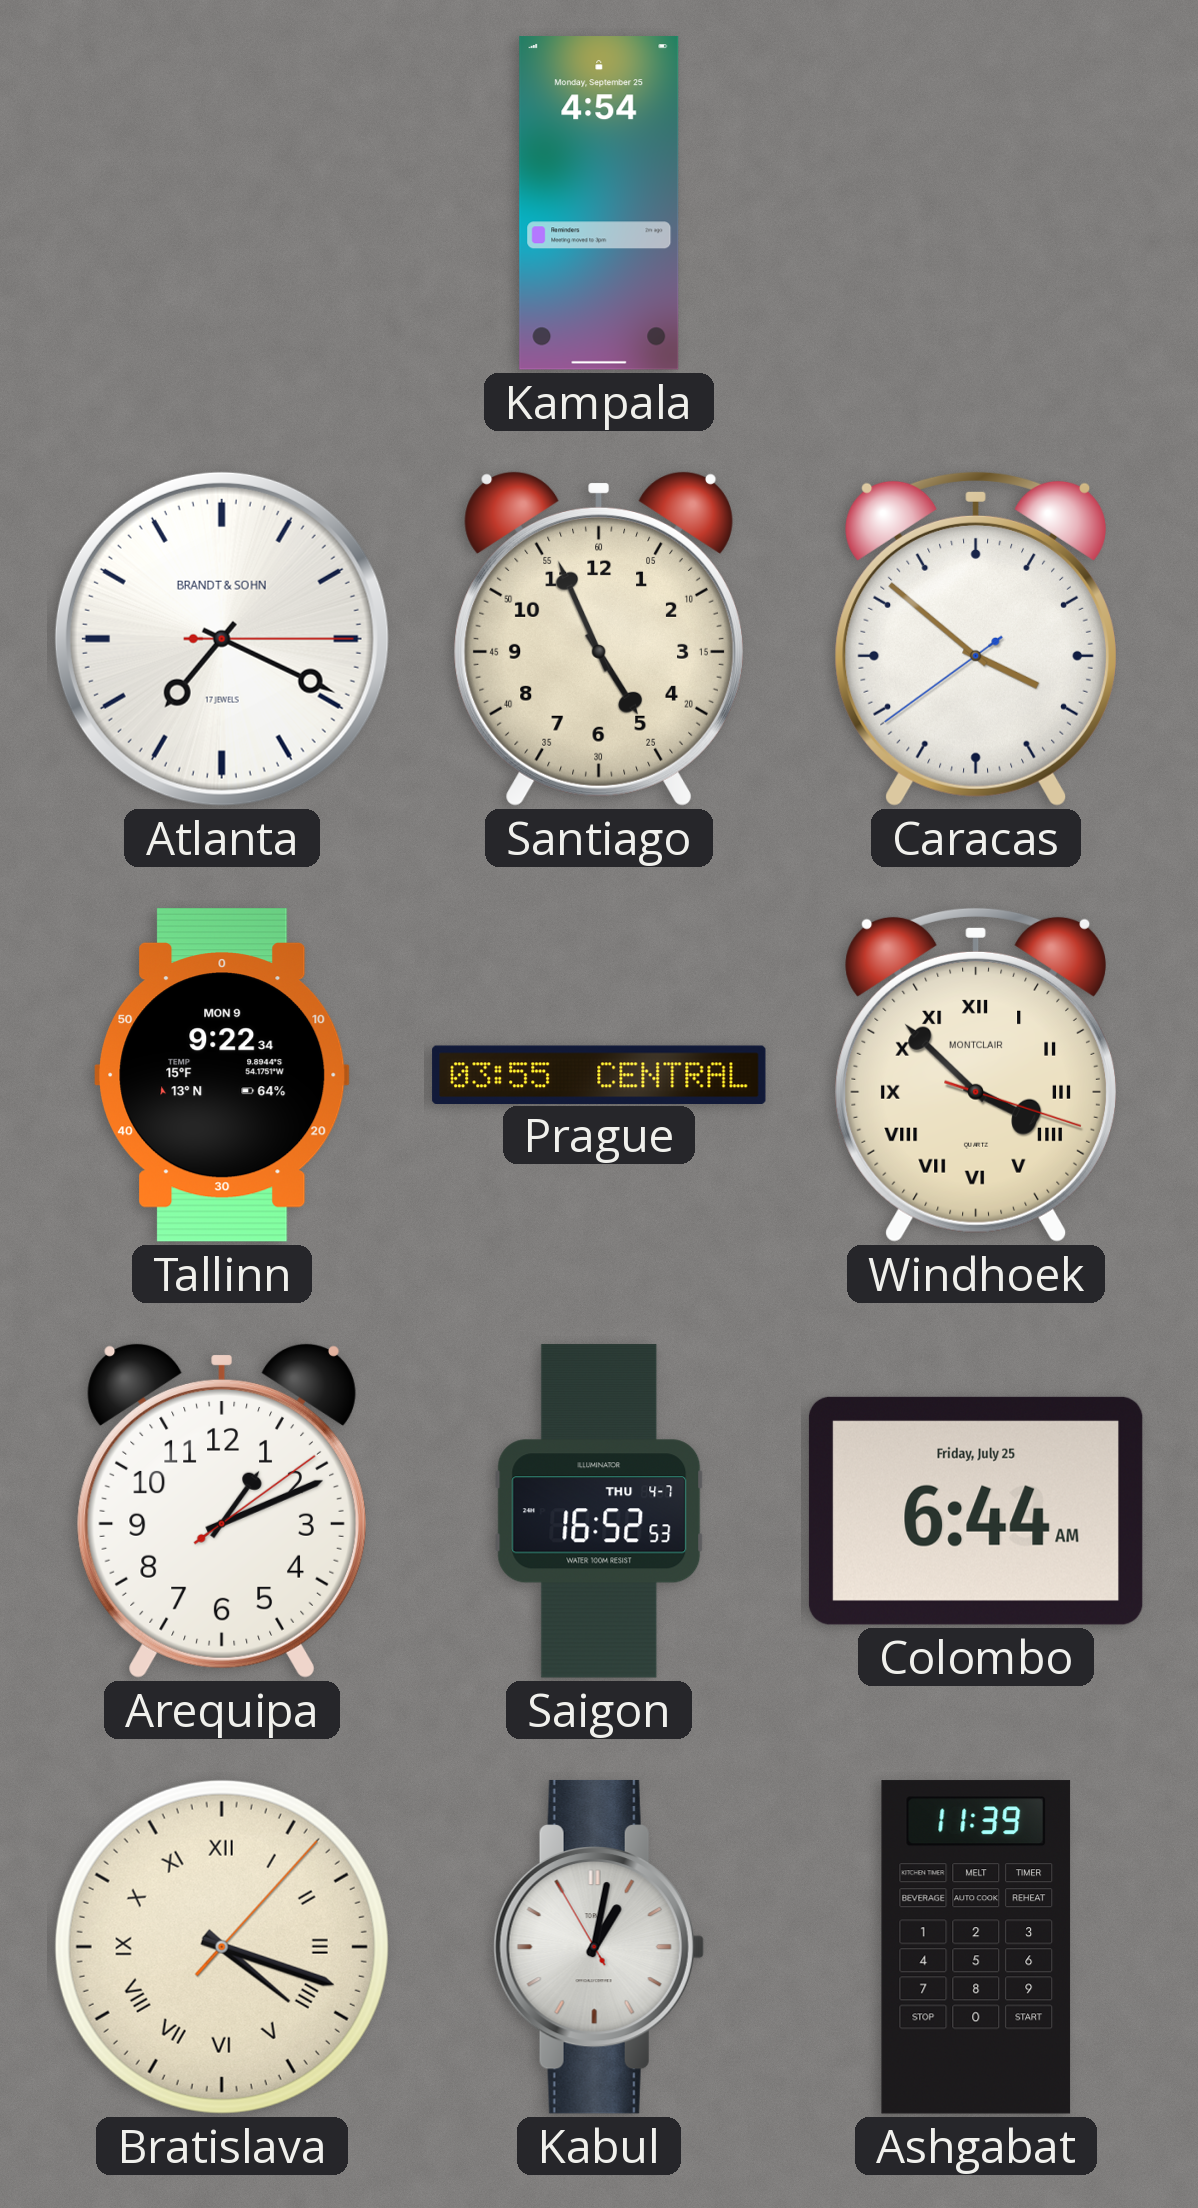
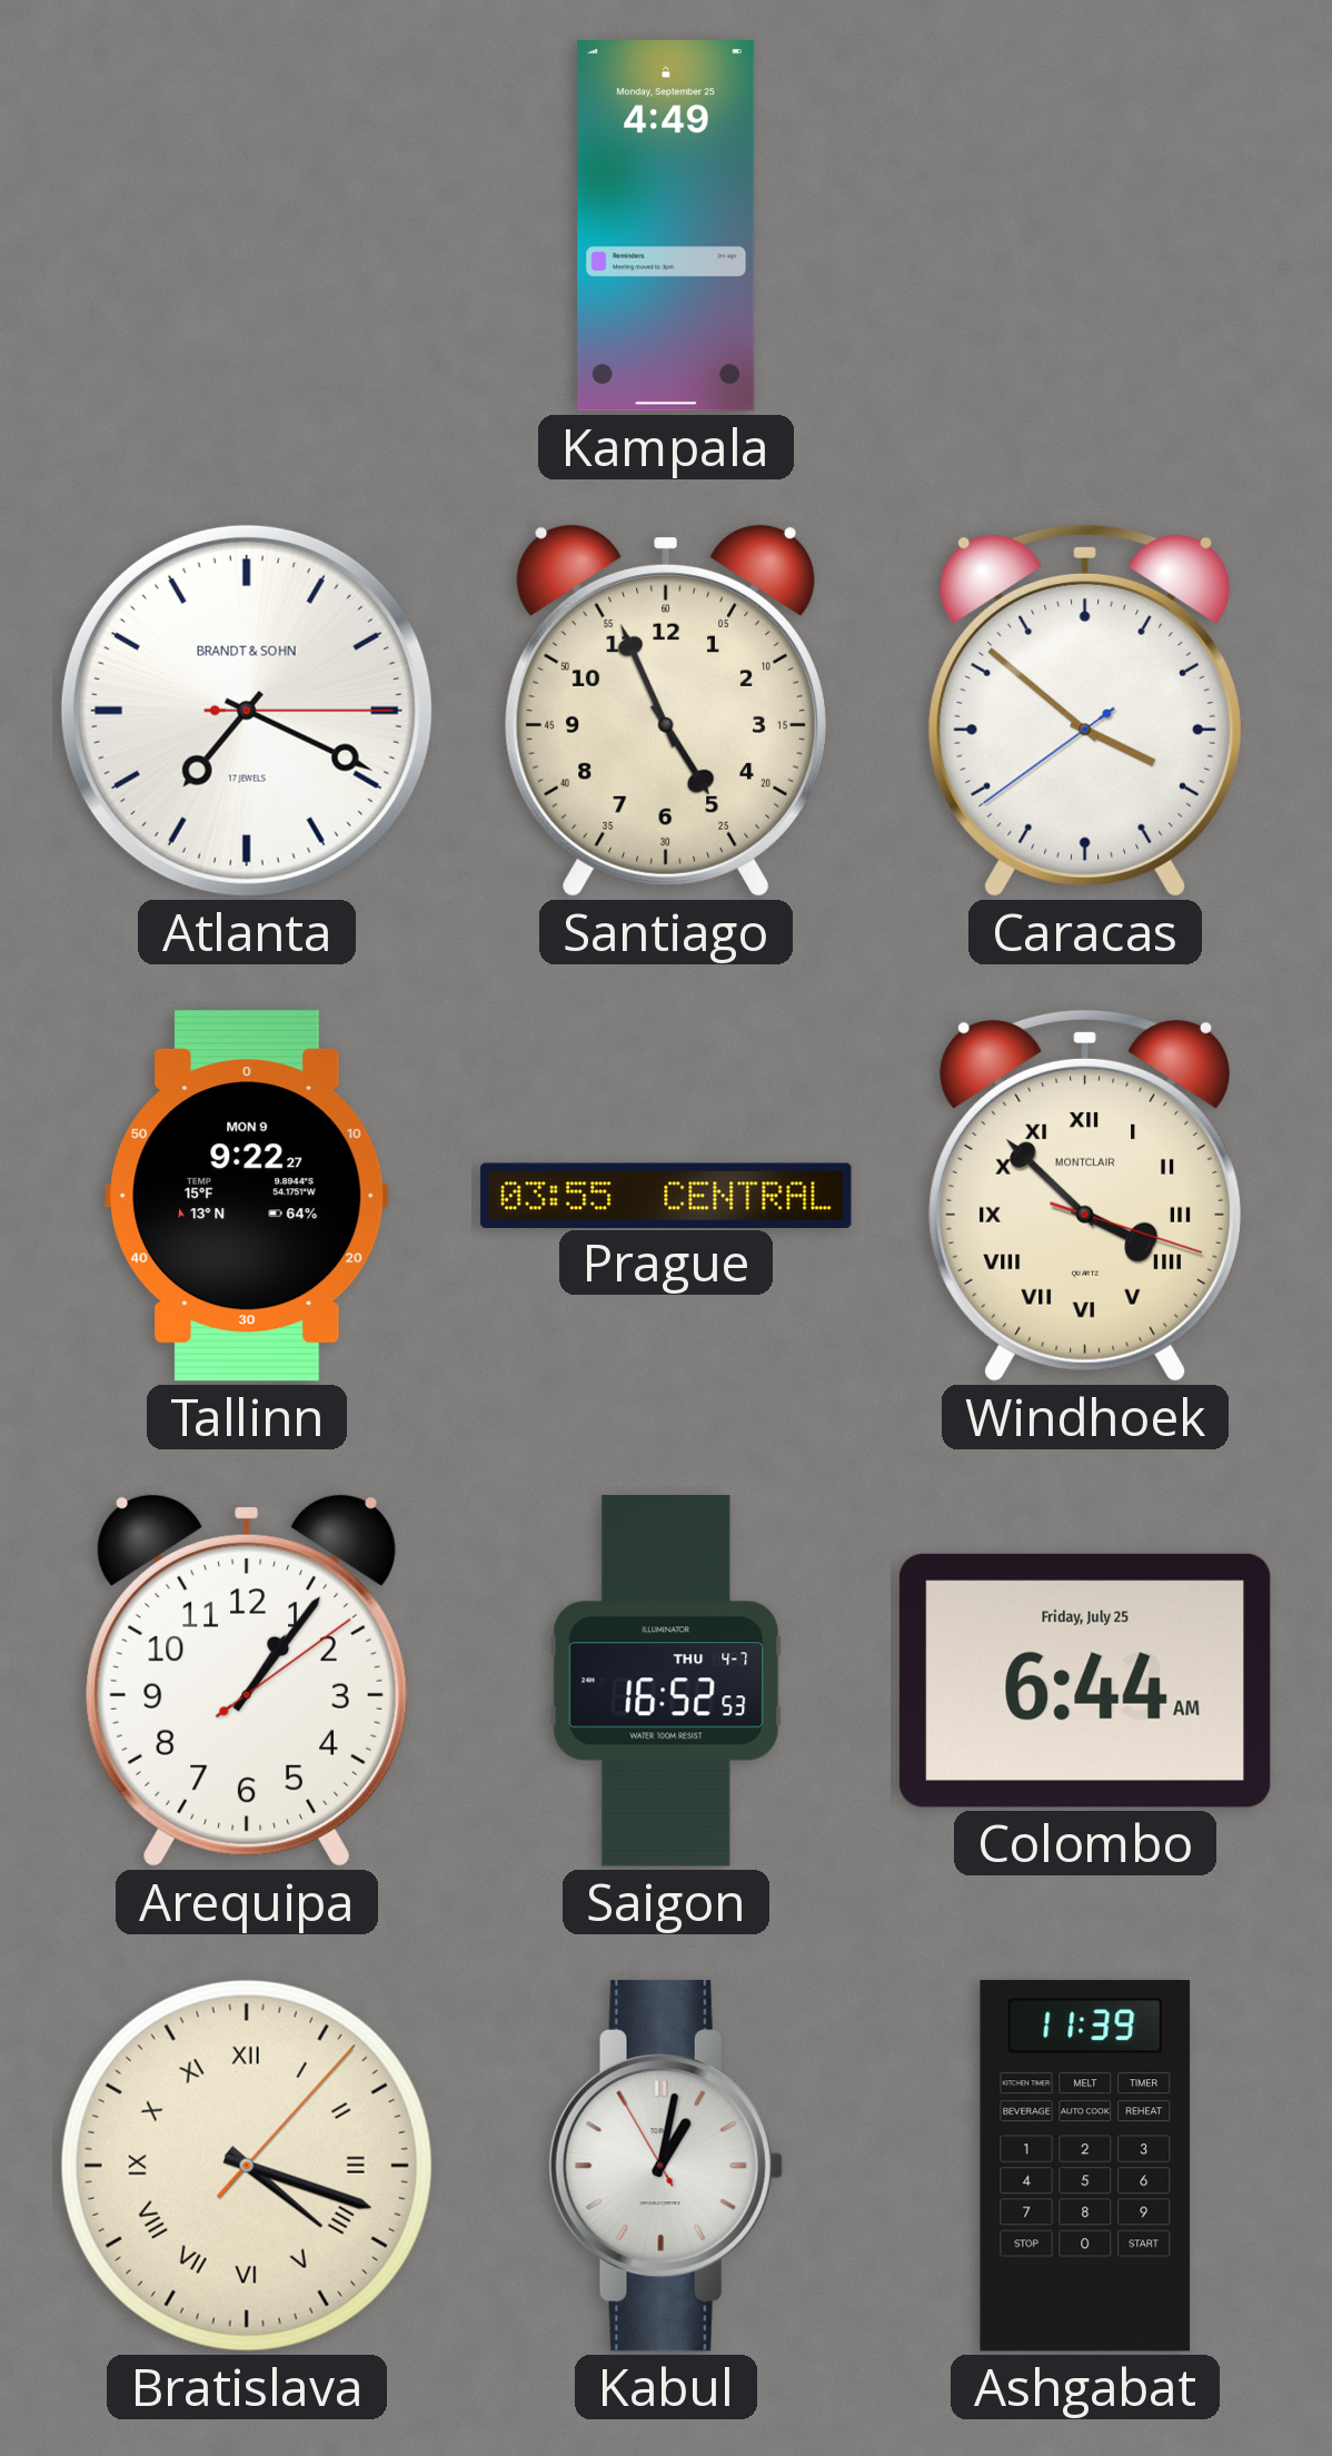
Kampala: 4:54 -> 4:49 (666, 226)
Tallinn: 9:22:34 -> 9:22:27 (247, 1196)
Arequipa: 1:11 -> 1:06 (247, 1681)
